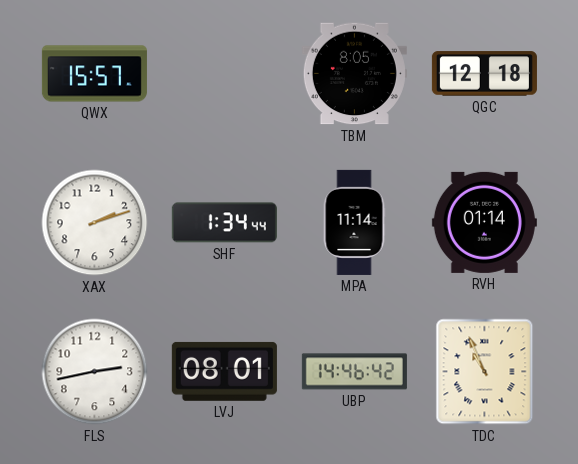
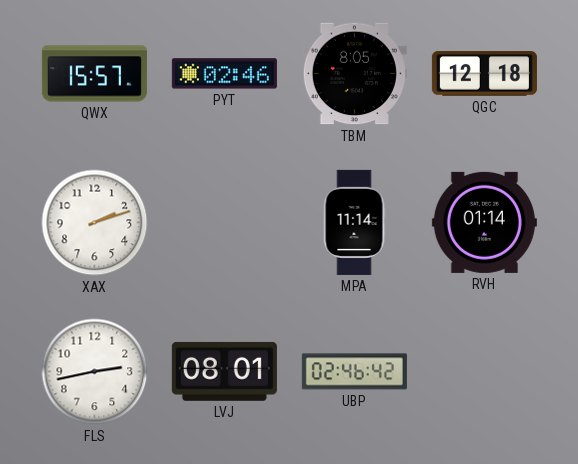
PYT: none -> 02:46 (224, 74)
SHF: 1:34 -> none (224, 223)
UBP: 14:46 -> 02:46 (354, 372)
TDC: 10:56 -> none (485, 372)
